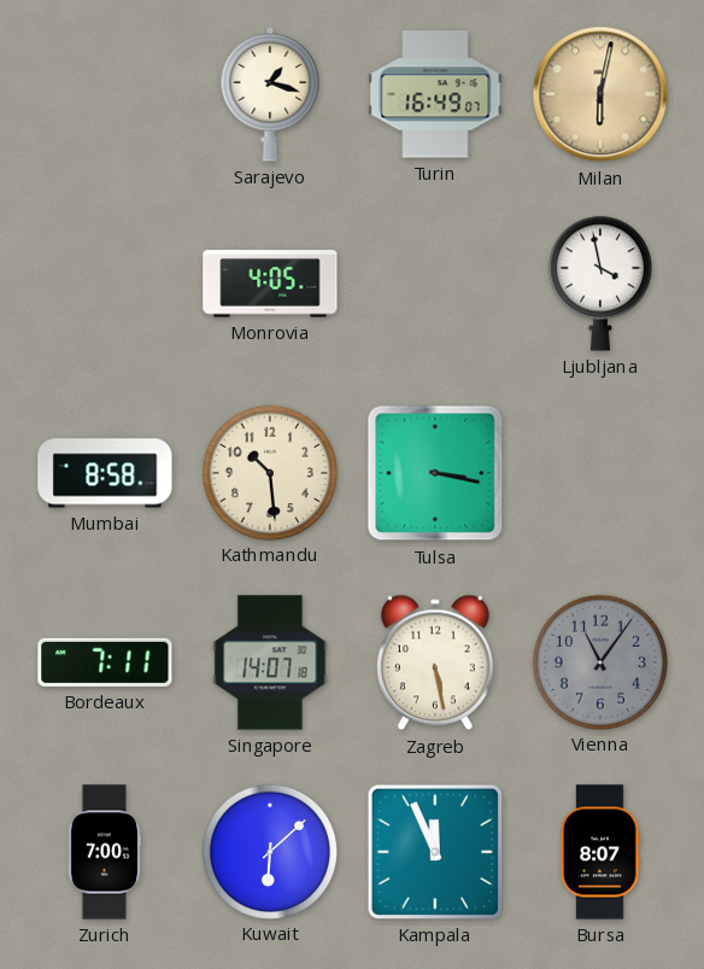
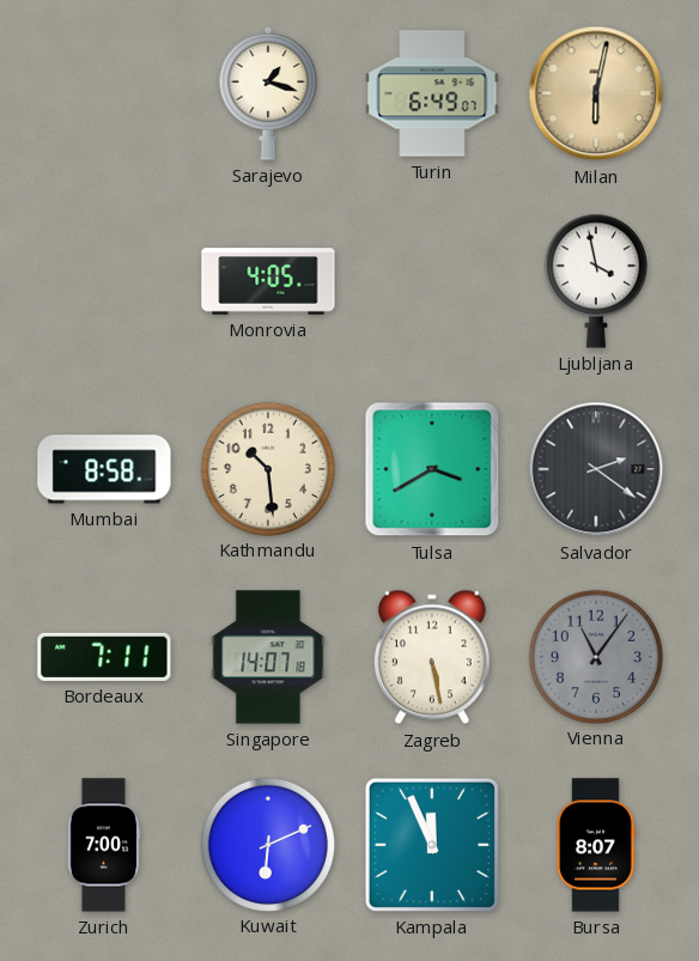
Turin: 16:49 -> 6:49 (432, 93)
Tulsa: 3:17 -> 3:40 (432, 469)
Salvador: none -> 2:21 (596, 469)
Kuwait: 6:08 -> 6:11 (267, 844)
